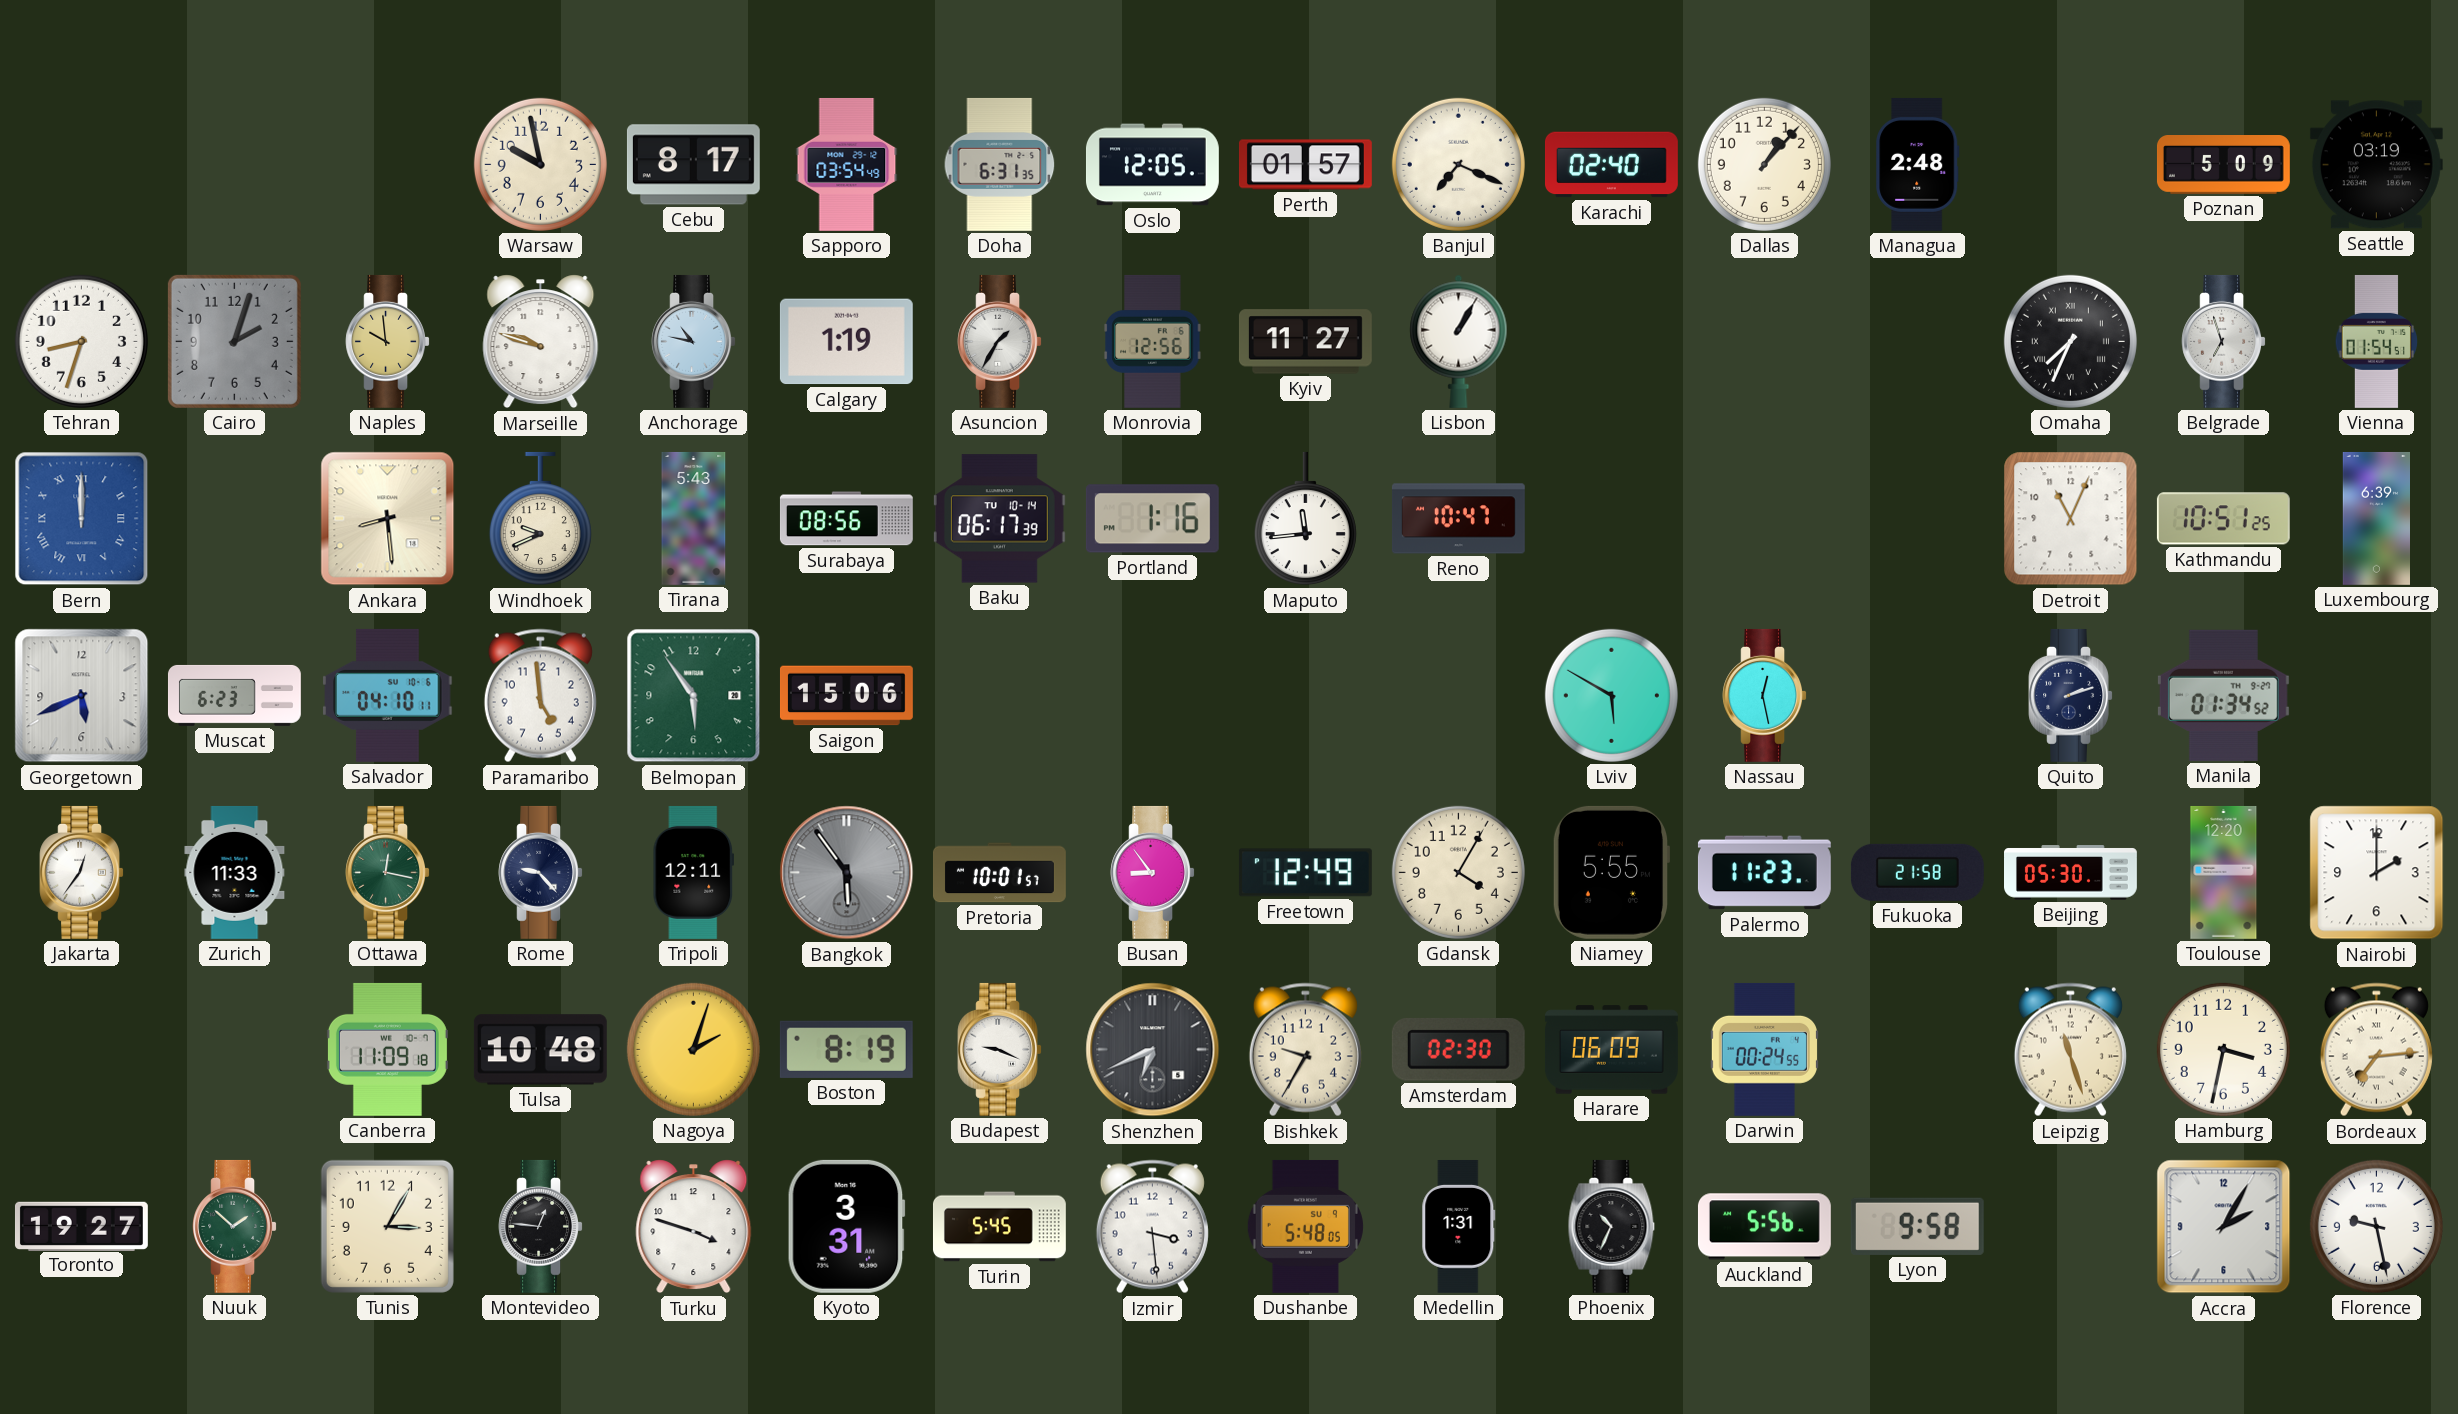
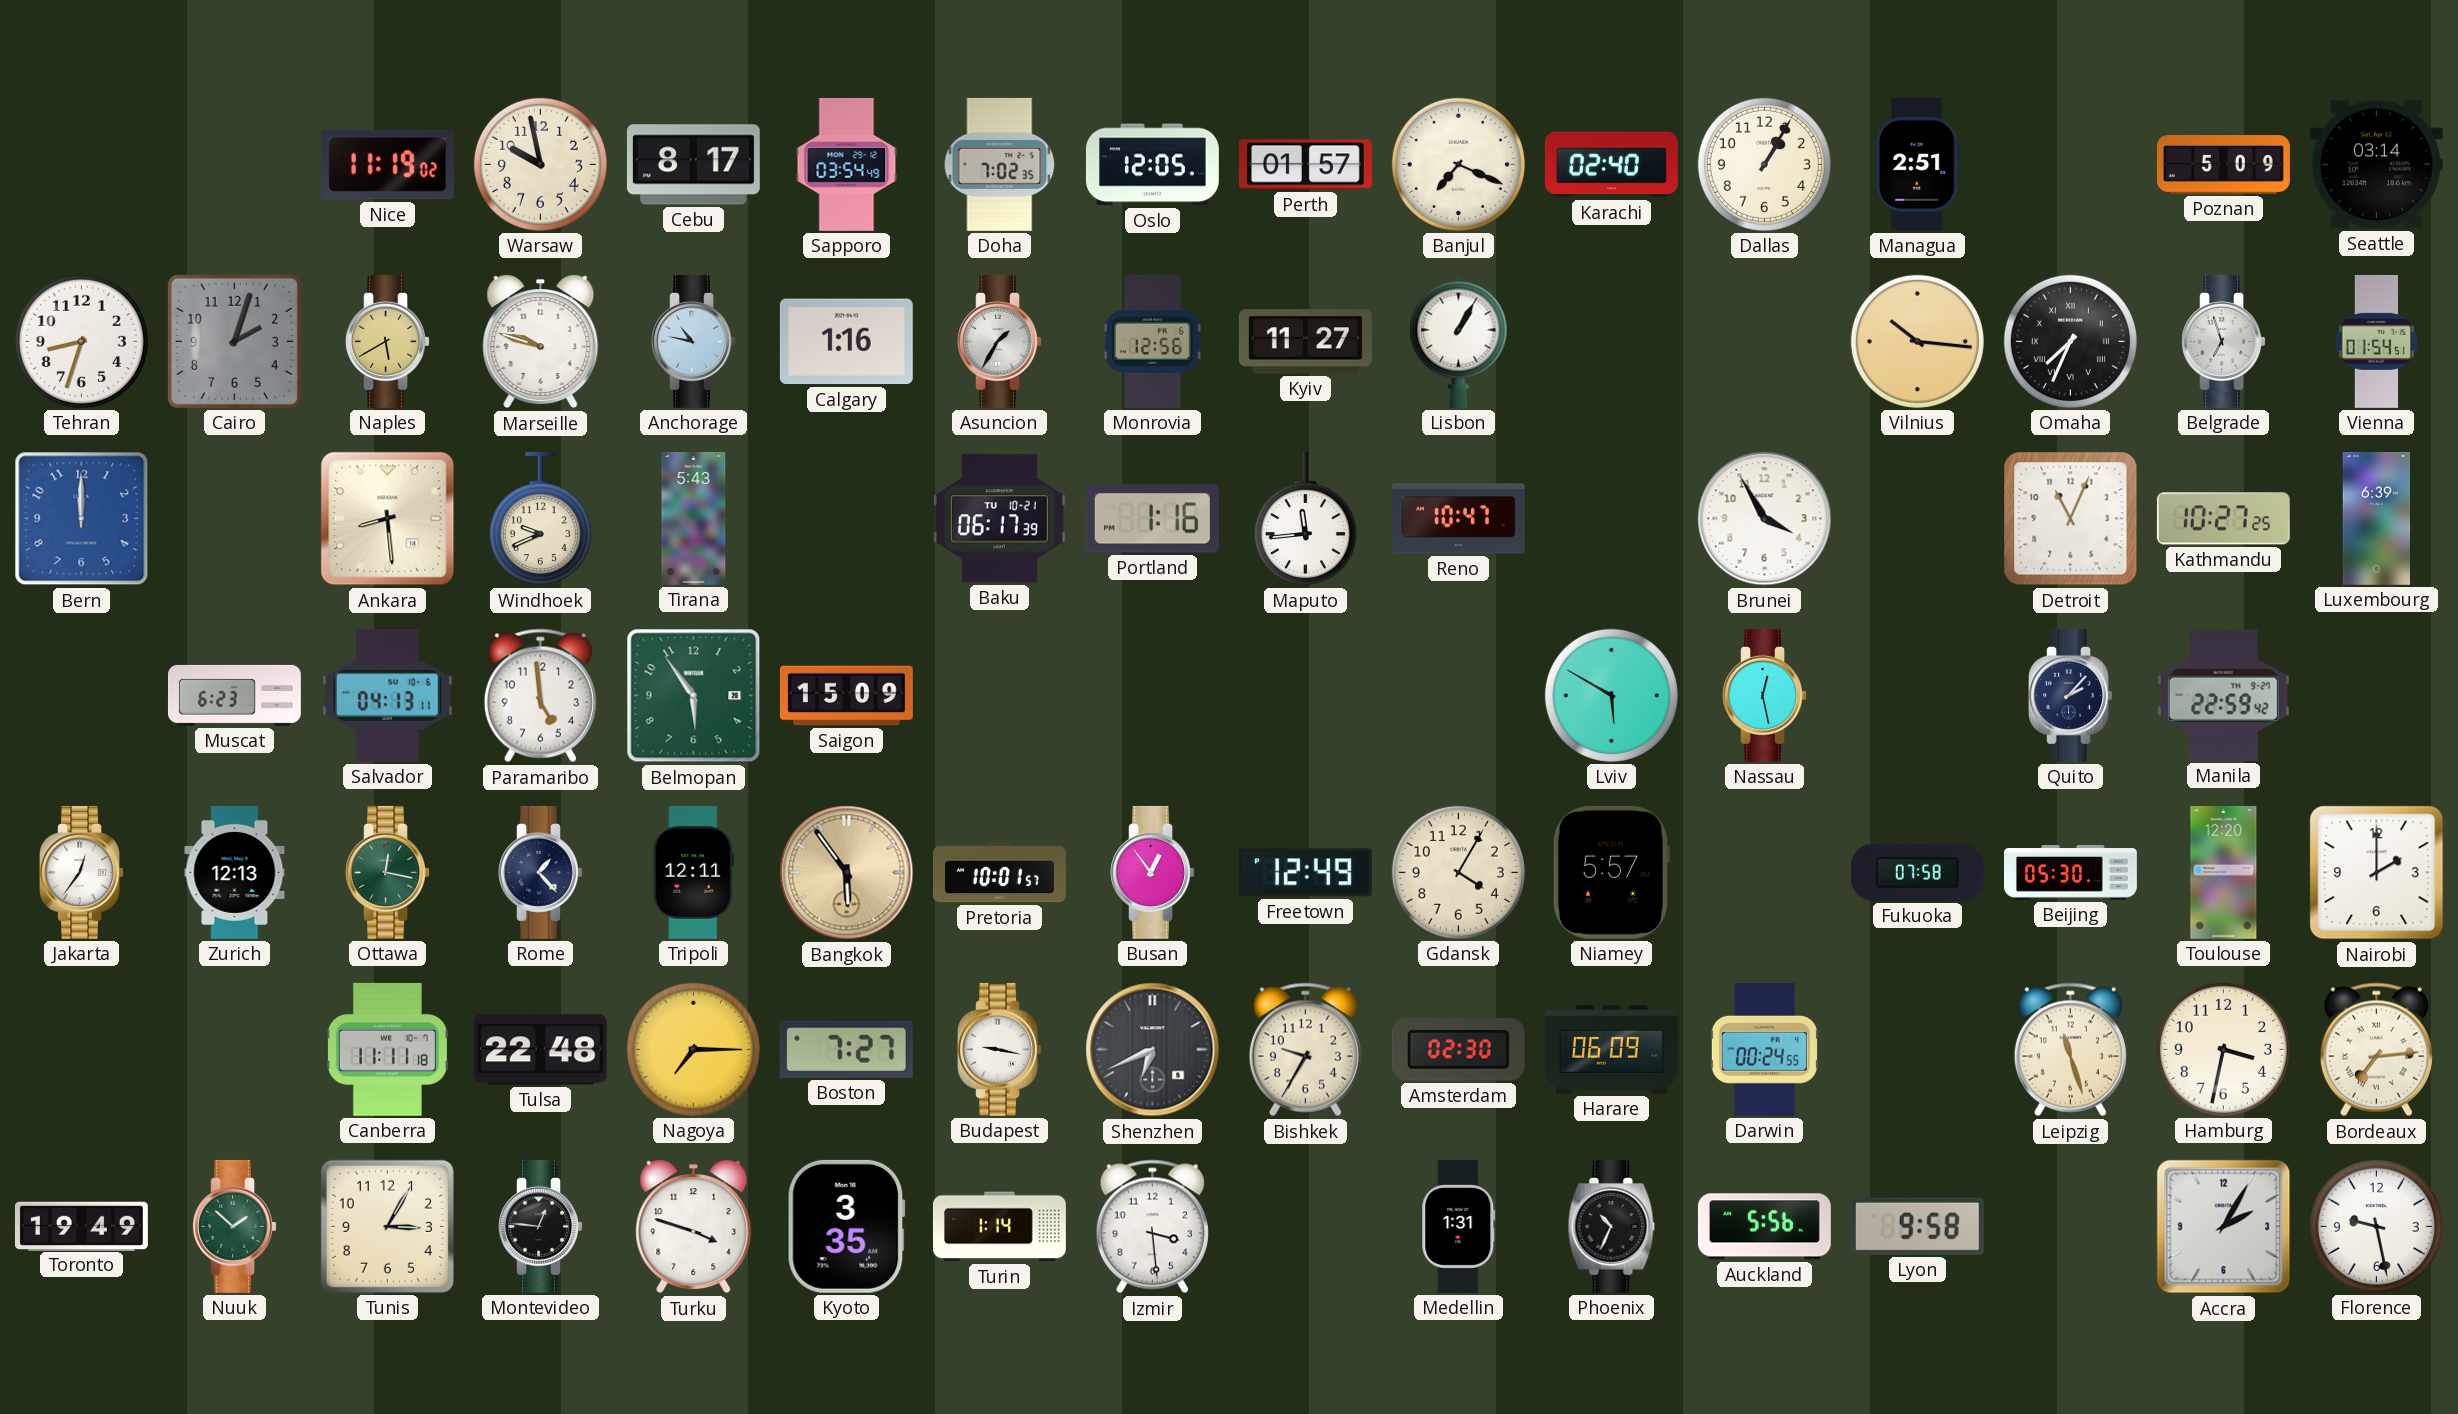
Nice: none -> 11:19 (387, 165)
Doha: 6:31 -> 7:02 (1000, 164)
Dallas: 1:07 -> 1:05 (1764, 164)
Managua: 2:48 -> 2:51 (1918, 164)
Seattle: 03:19 -> 03:14 (2376, 165)
Naples: 9:59 -> 5:40 (387, 341)
Calgary: 1:19 -> 1:16 (846, 342)
Vilnius: none -> 10:16 (1917, 341)
Bern numerals: Roman -> Arabic (82, 519)
Surabaya: 08:56 -> none (846, 519)
Baku date: TU 10-14 -> TU 10-21 (999, 519)
Brunei: none -> 3:55 (1765, 519)
Kathmandu: 10:51 -> 10:27 (2223, 519)
Georgetown: 5:41 -> none (82, 696)
Salvador: 04:10 -> 04:13 (388, 695)
Saigon: 15:06 -> 15:09 (846, 696)
Quito: 2:12 -> 2:07 (2070, 695)
Manila: 01:34 -> 22:59 (2223, 695)
Zurich: 11:33 -> 12:13 (235, 872)
Rome: 9:23 -> 1:23 (540, 872)
Bangkok dial: grey -> champagne (847, 873)
Busan: 8:54 -> 12:54 (1152, 872)
Niamey: 5:55 -> 5:57 (1610, 872)
Palermo: 11:23 -> none (1764, 873)
Fukuoka: 21:58 -> 07:58 (1917, 872)
Canberra: 11:09 -> 11:11 (387, 1049)
Tulsa: 10:48 -> 22:48 (540, 1050)
Nagoya: 2:03 -> 7:15 (693, 1049)
Boston: 8:19 -> 7:27 (846, 1049)
Budapest: 9:19 -> 9:17 (999, 1049)
Toronto: 19:27 -> 19:49 (81, 1226)
Kyoto: 3:31 -> 3:35 (846, 1226)
Turin: 5:45 -> 1:14 (999, 1227)
Dushanbe: 5:48 -> none (1305, 1226)
